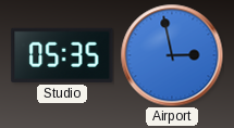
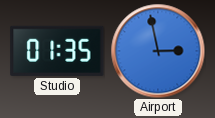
Studio: 05:35 -> 01:35 (57, 51)
